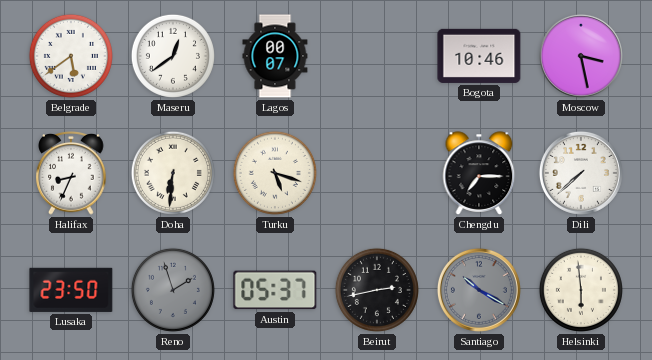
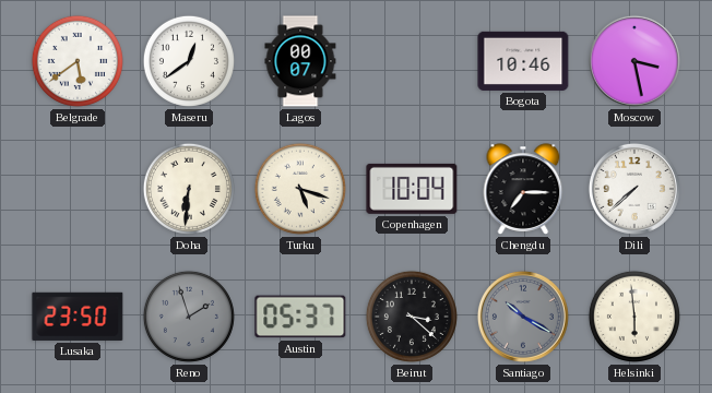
Halifax: 8:34 -> none (71, 174)
Copenhagen: none -> 10:04 (412, 189)
Beirut: 2:43 -> 3:22 (412, 317)
